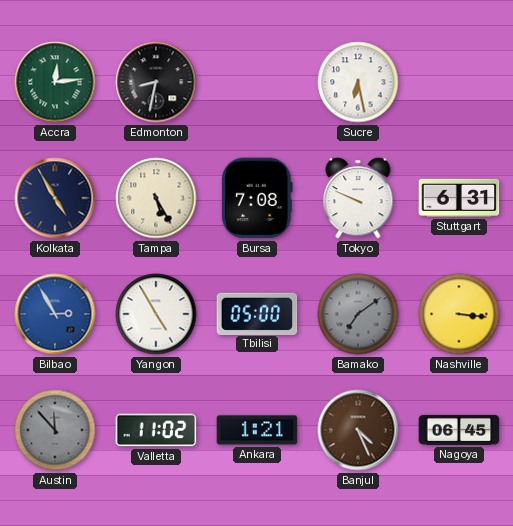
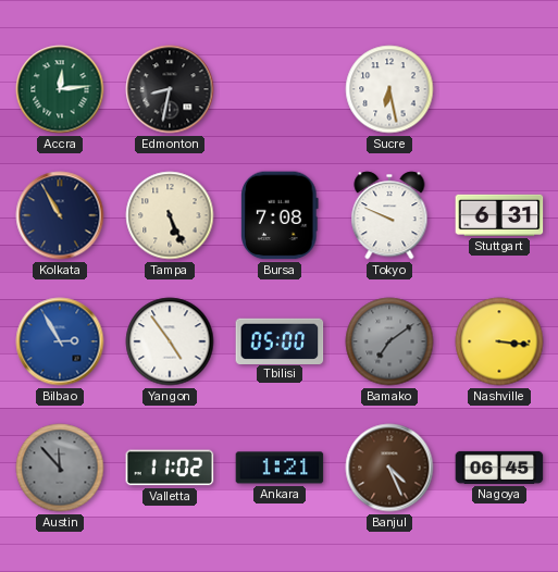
Kolkata: 4:55 -> 10:55 (60, 215)
Tampa: 5:25 -> 5:26 (170, 215)
Yangon: 4:55 -> 4:54 (170, 341)
